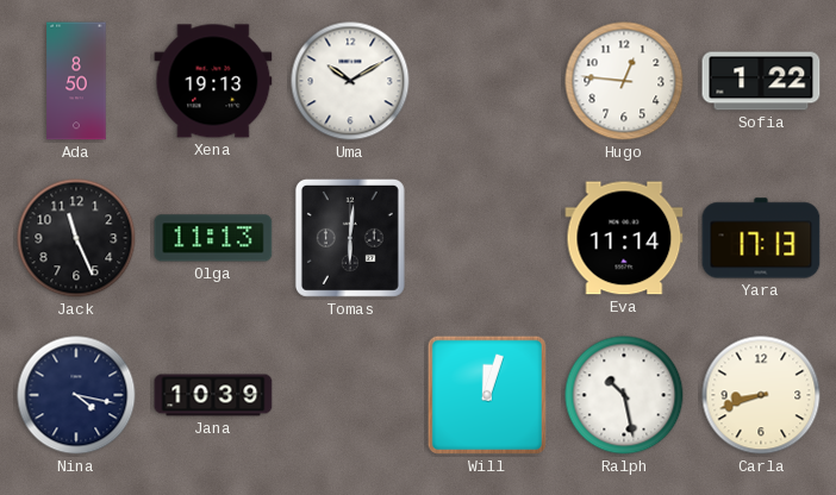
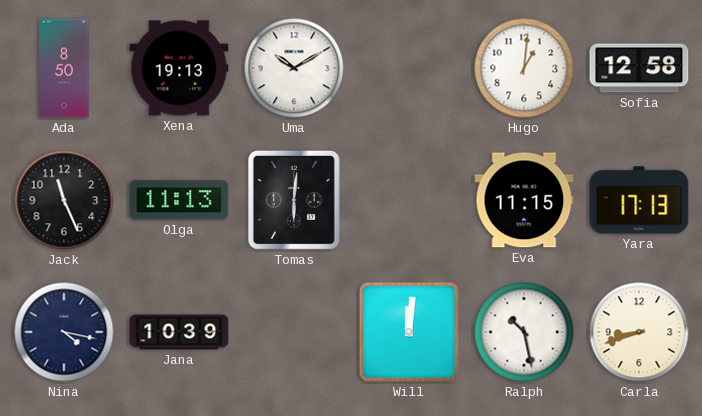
Hugo: 12:46 -> 1:01 (524, 68)
Sofia: 1:22 -> 12:58 (639, 68)
Eva: 11:14 -> 11:15 (524, 200)
Will: 12:03 -> 12:01 (409, 332)
